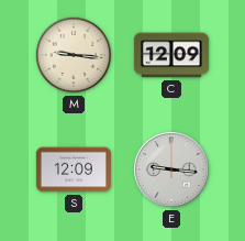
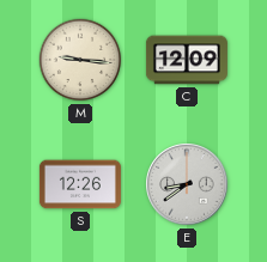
S: 12:09 -> 12:26 (80, 184)
E: 9:16 -> 8:39 (187, 184)
